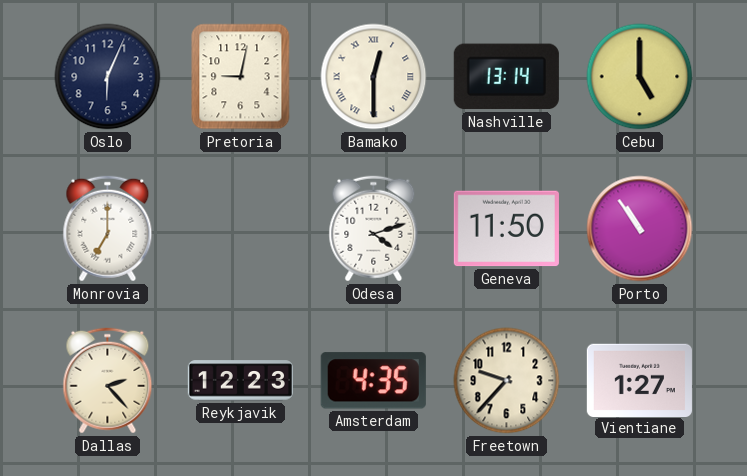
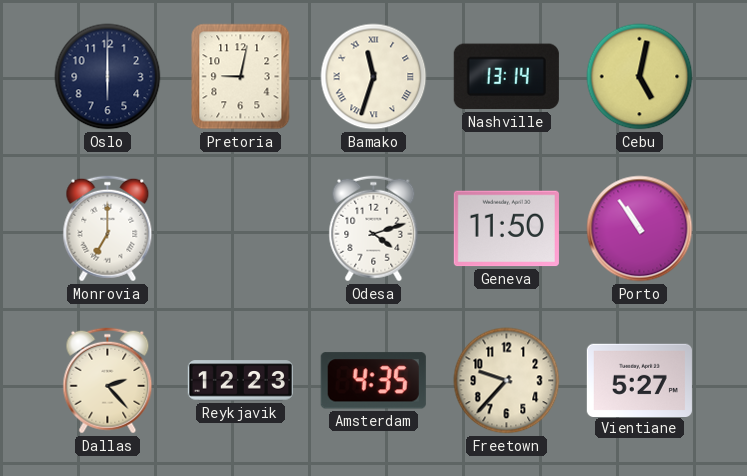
Oslo: 6:04 -> 6:00 (108, 77)
Bamako: 12:30 -> 11:33 (374, 77)
Cebu: 5:00 -> 5:02 (640, 77)
Vientiane: 1:27 -> 5:27 (639, 380)
